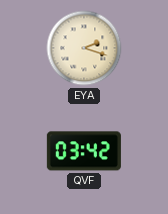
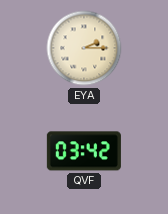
EYA: 2:18 -> 2:15 (84, 48)
